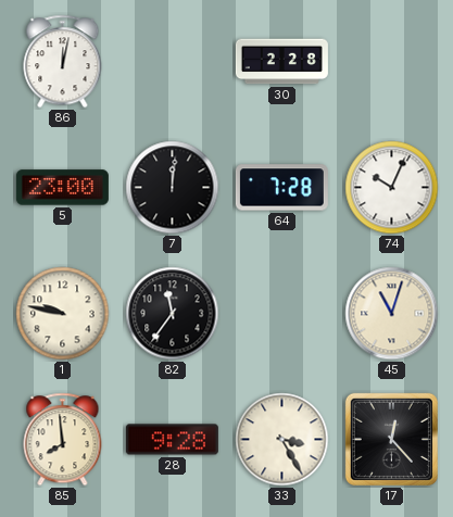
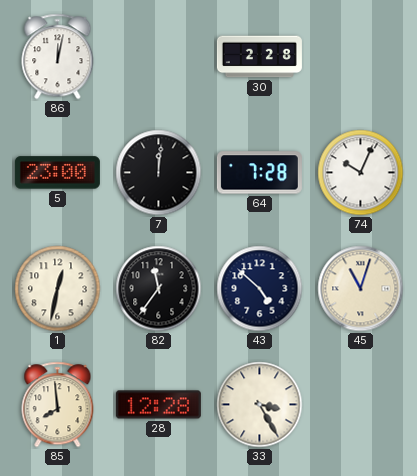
1: 9:47 -> 12:32 (58, 289)
43: none -> 4:52 (260, 289)
28: 9:28 -> 12:28 (158, 405)
17: 12:23 -> none (391, 439)
